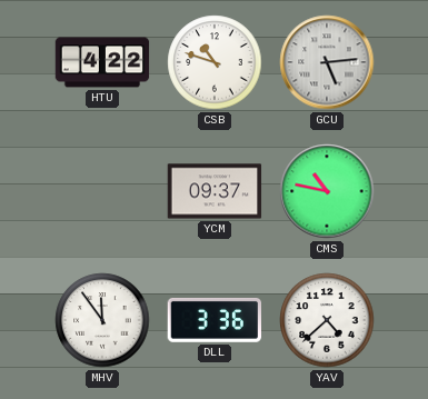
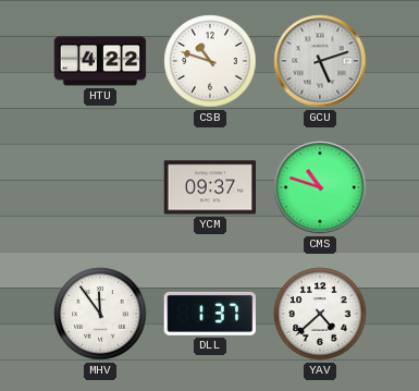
GCU: 5:14 -> 5:12 (320, 61)
CMS: 10:47 -> 10:48 (320, 187)
DLL: 3:36 -> 1:37 (209, 314)
